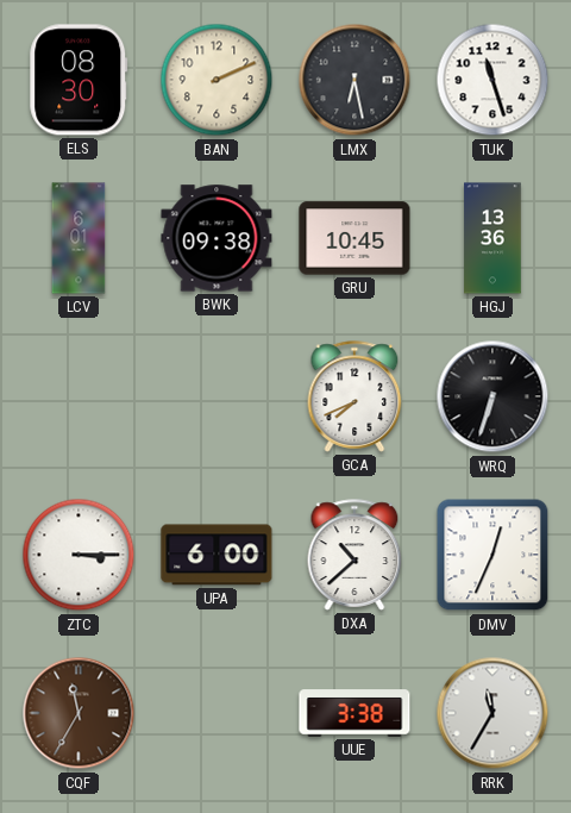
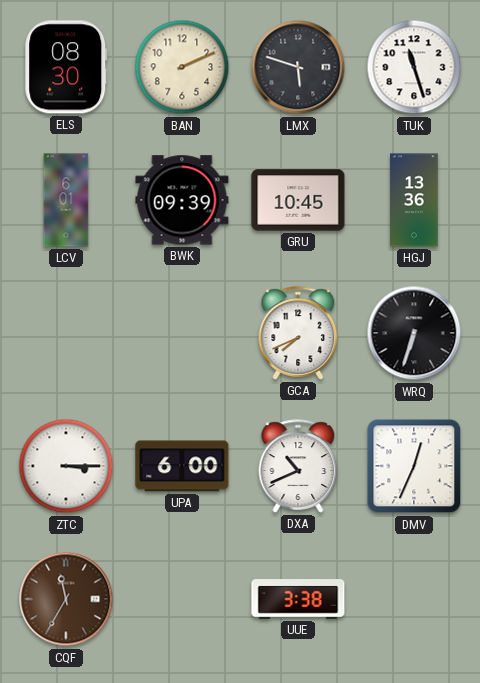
LMX: 6:28 -> 5:48 (298, 67)
BWK: 09:38 -> 09:39 (182, 200)
DXA: 10:38 -> 10:41 (298, 466)
RRK: 11:35 -> none (492, 713)
